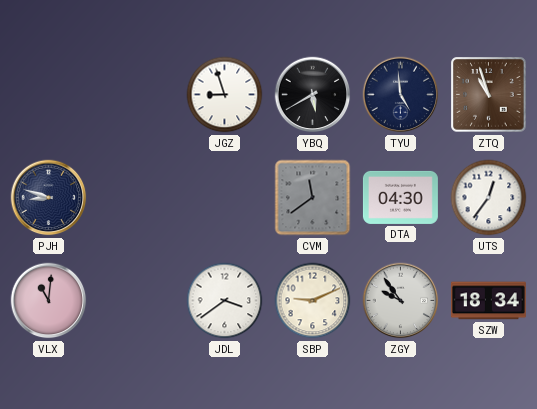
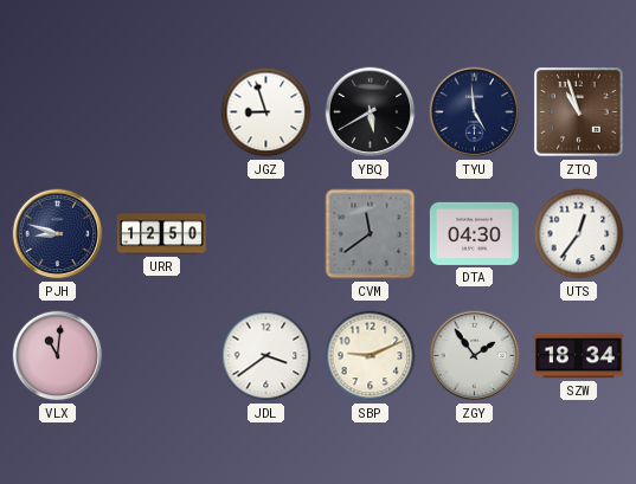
URR: none -> 12:50 (161, 234)
ZGY: 9:54 -> 1:54 (475, 356)
